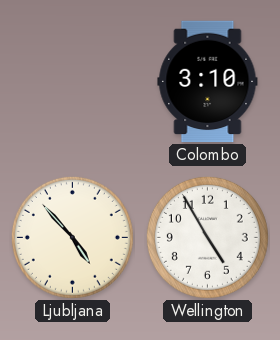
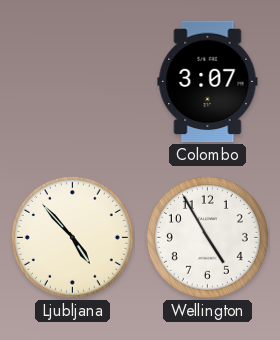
Colombo: 3:10 -> 3:07 (208, 82)
